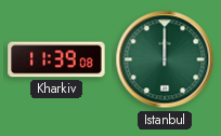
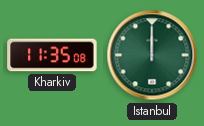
Kharkiv: 11:39 -> 11:35 (52, 55)
